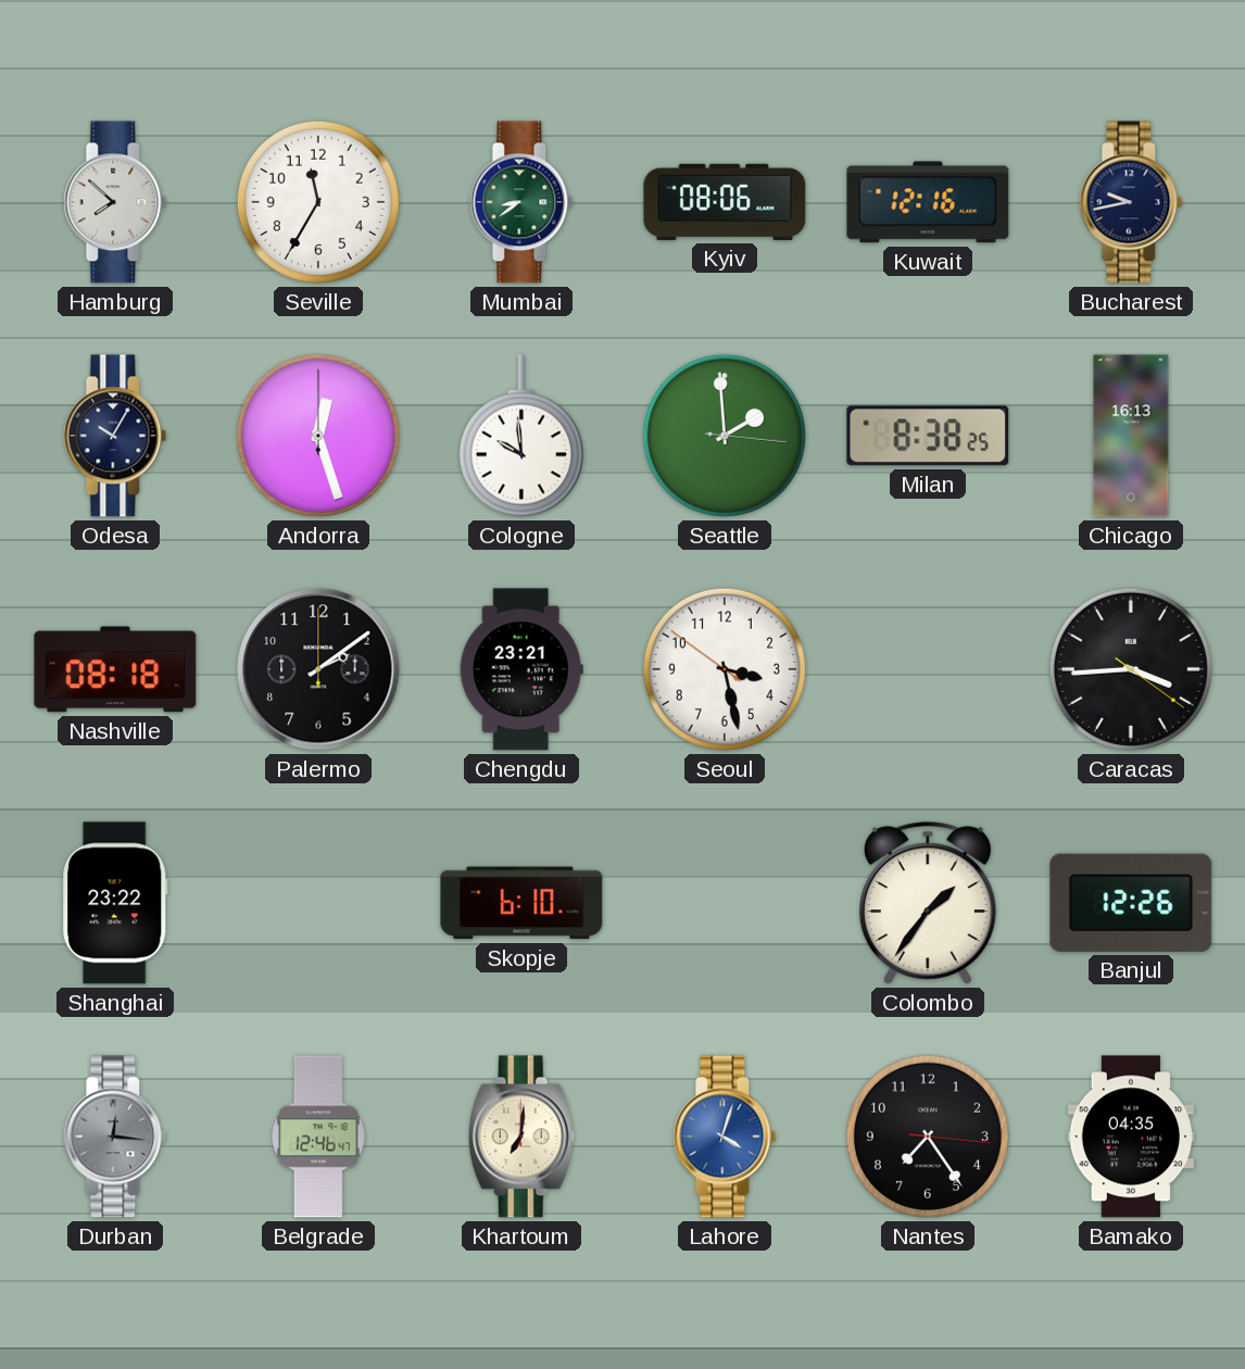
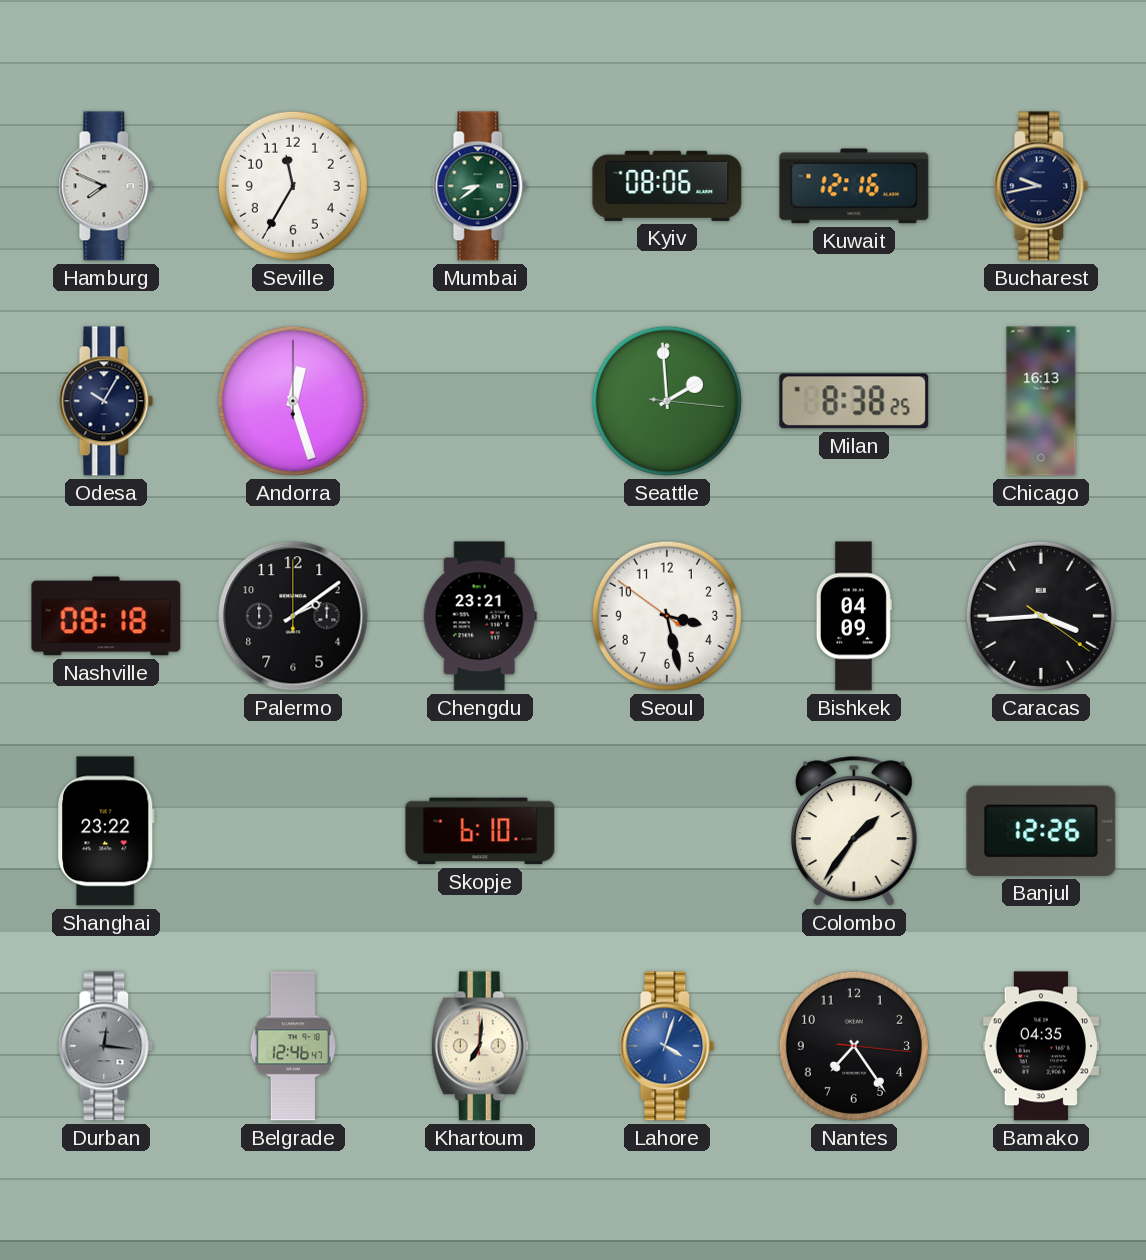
Hamburg: 7:52 -> 7:49 (106, 186)
Cologne: 9:59 -> none (521, 436)
Bishkek: none -> 04:09 (854, 616)
